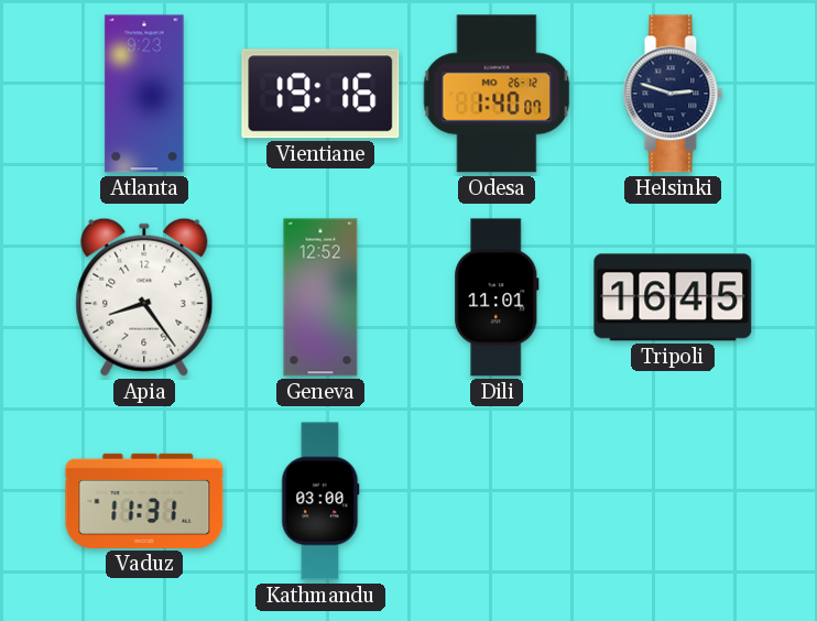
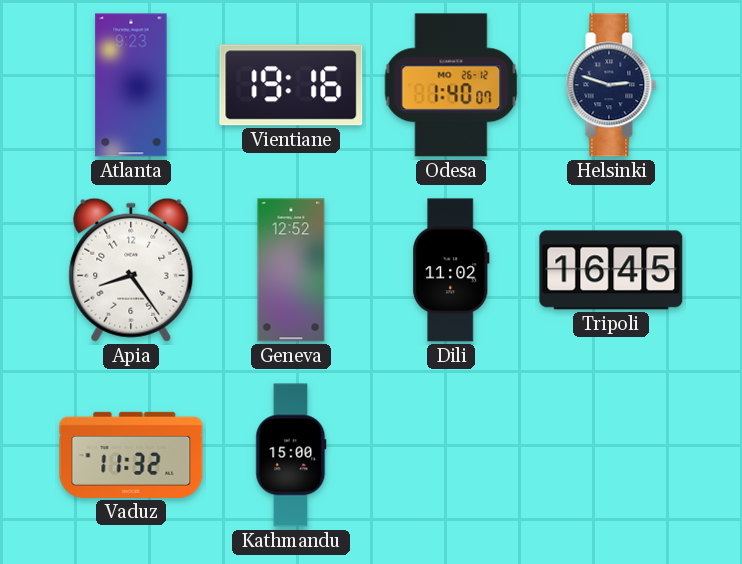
Dili: 11:01 -> 11:02 (451, 270)
Vaduz: 11:31 -> 11:32 (131, 455)
Kathmandu: 03:00 -> 15:00 (291, 455)
